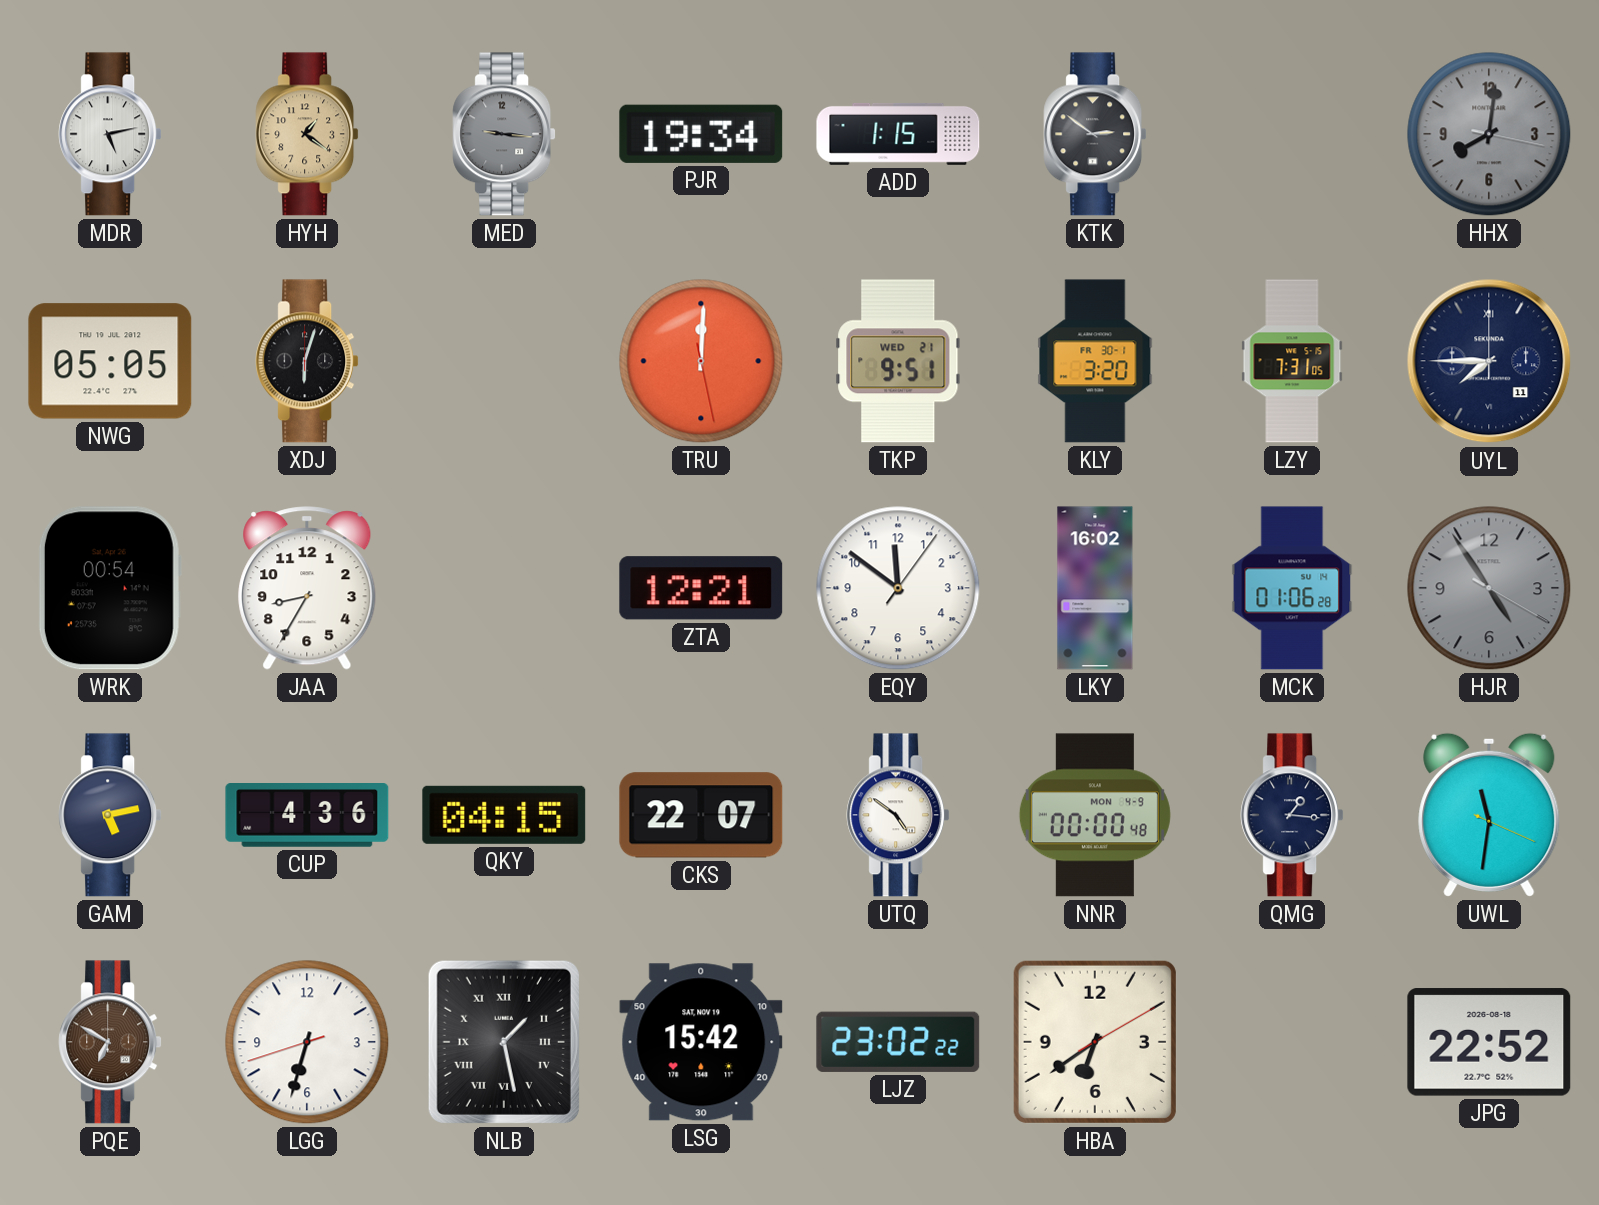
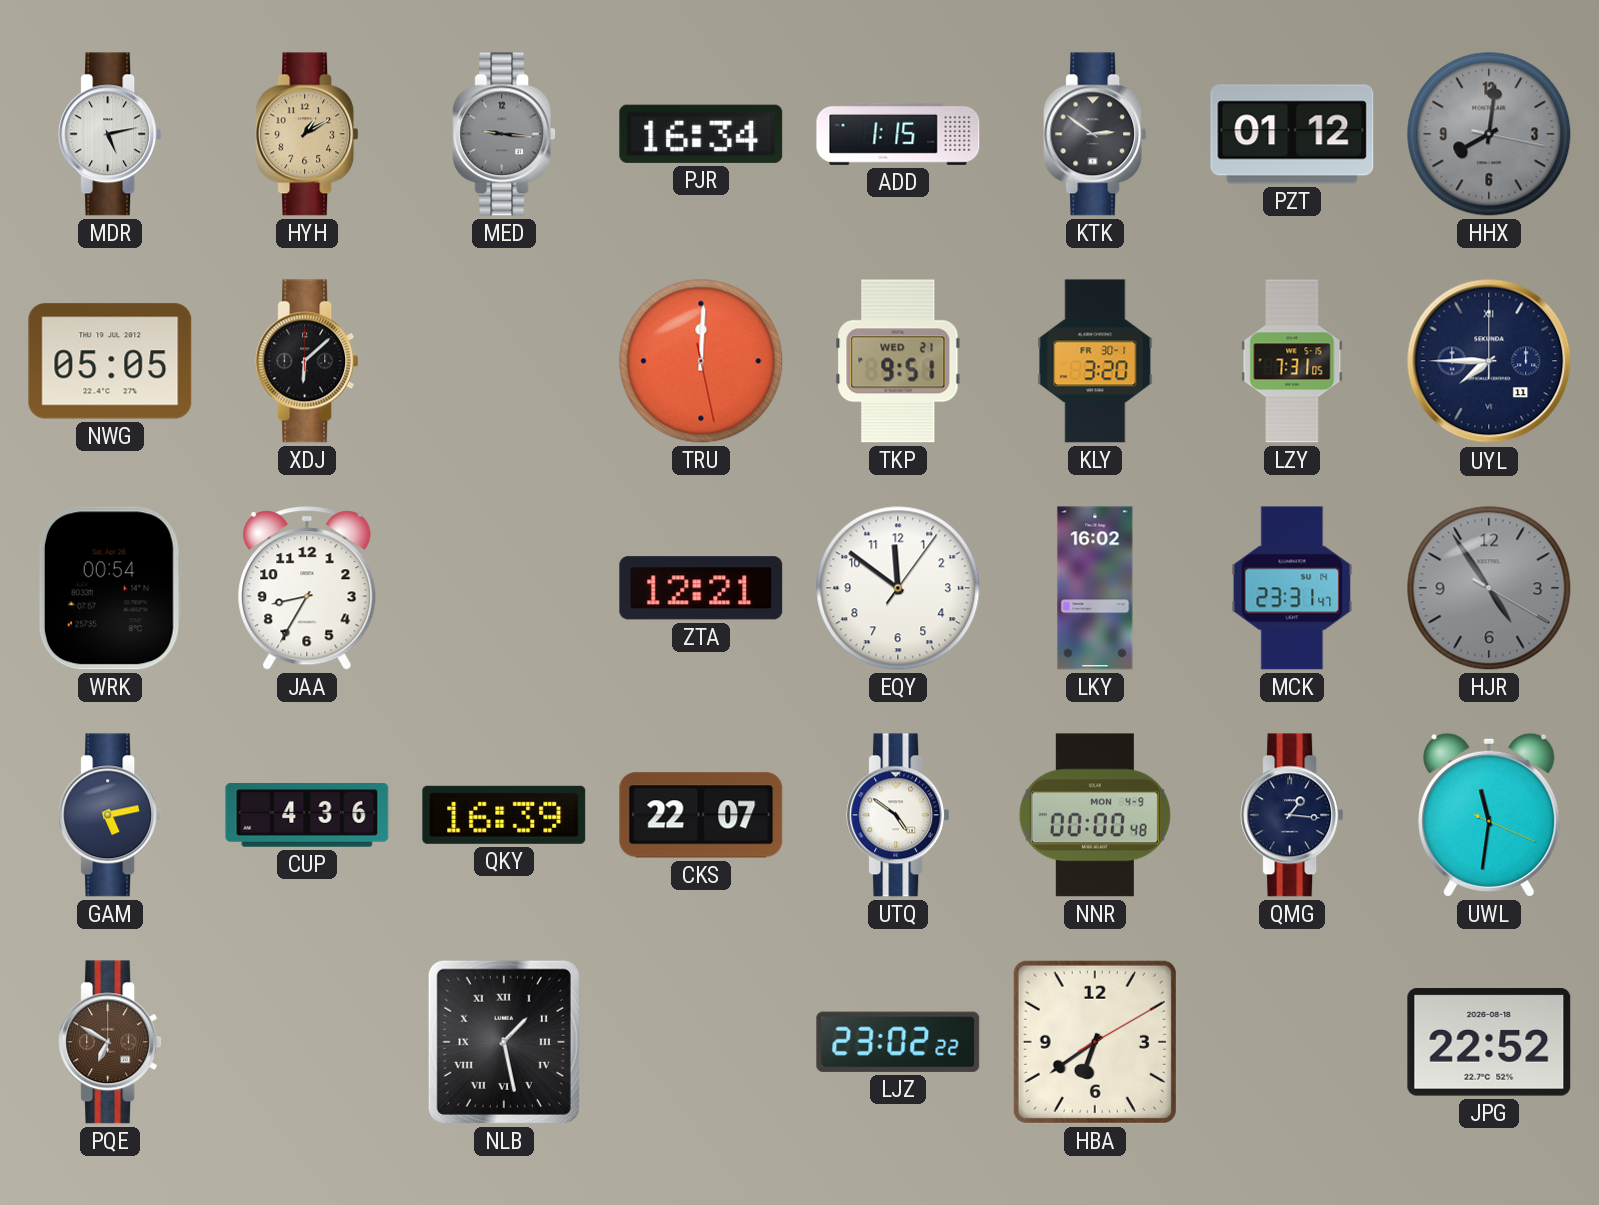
HYH: 1:21 -> 1:10 (307, 134)
PJR: 19:34 -> 16:34 (701, 134)
PZT: none -> 01:12 (1292, 134)
XDJ: 6:03 -> 6:08 (307, 361)
MCK: 01:06 -> 23:31 (1292, 588)
QKY: 04:15 -> 16:39 (504, 815)
LGG: 6:32 -> none (307, 1042)
LSG: 15:42 -> none (701, 1042)
